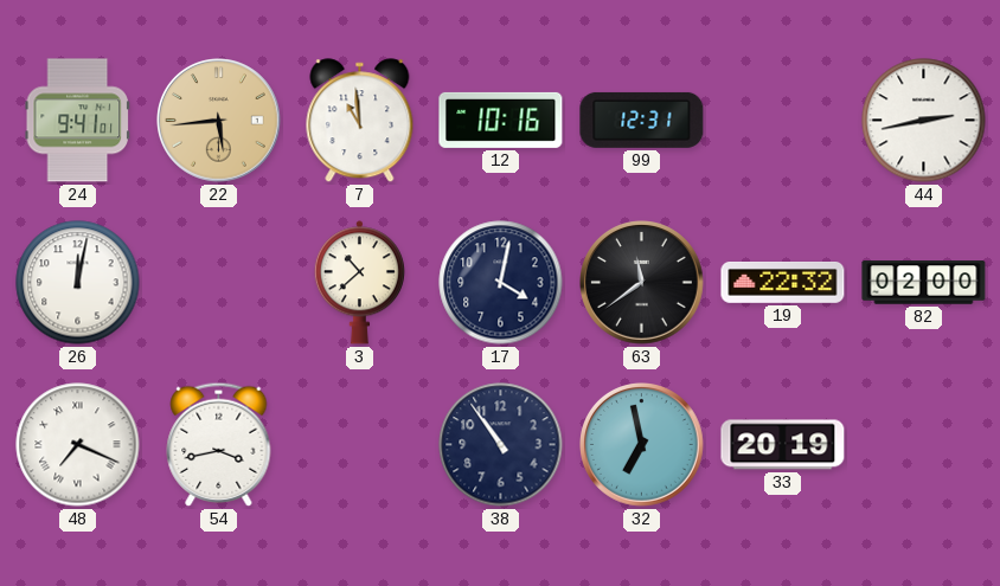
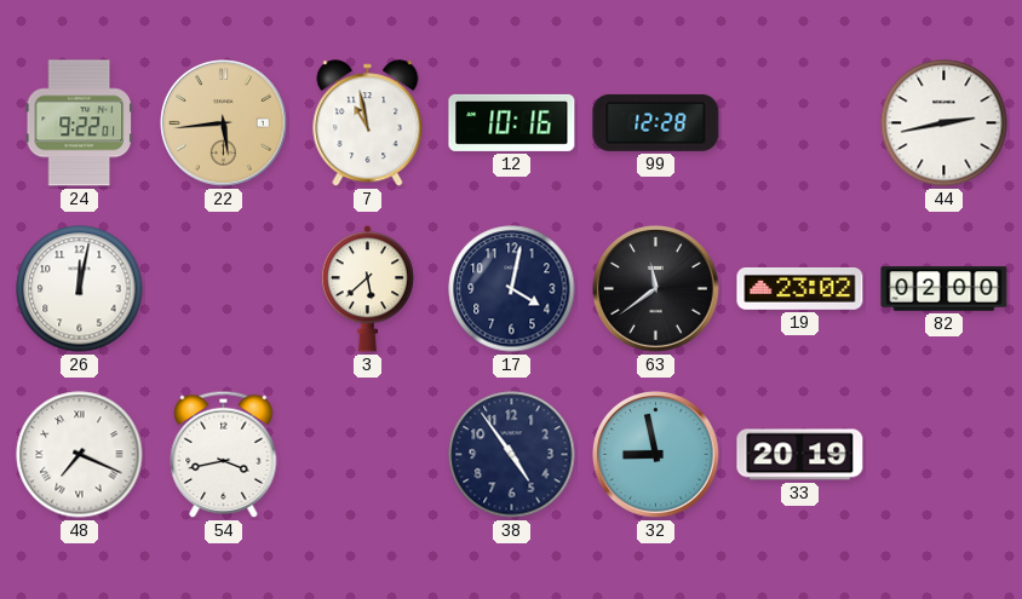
24: 9:41 -> 9:22 (79, 123)
7: 10:59 -> 10:58 (368, 123)
99: 12:31 -> 12:28 (656, 122)
3: 10:38 -> 5:38 (367, 289)
19: 22:32 -> 23:02 (800, 289)
38: 10:54 -> 4:54 (512, 455)
32: 6:58 -> 8:58 (656, 455)
